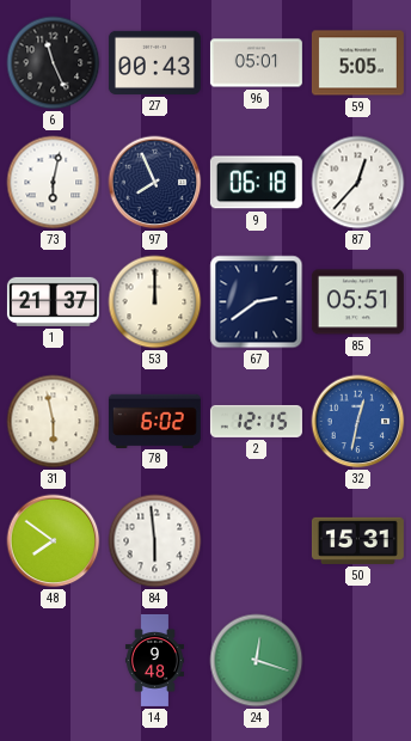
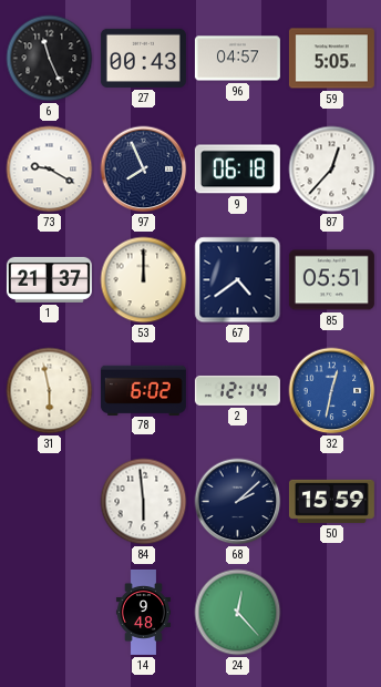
96: 05:01 -> 04:57 (237, 59)
73: 6:02 -> 9:20 (50, 170)
67: 2:39 -> 4:39 (238, 280)
2: 12:15 -> 12:14 (237, 390)
48: 7:51 -> none (54, 541)
68: none -> 2:08 (238, 502)
50: 15:31 -> 15:59 (331, 501)
24: 12:18 -> 12:23 (238, 613)
